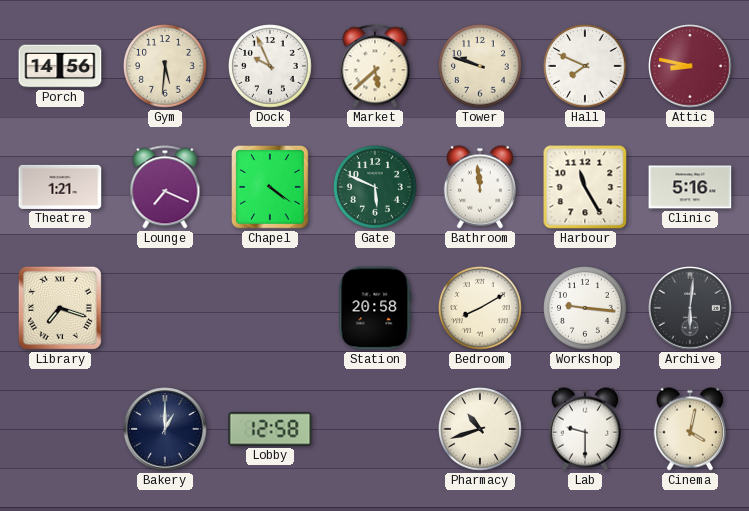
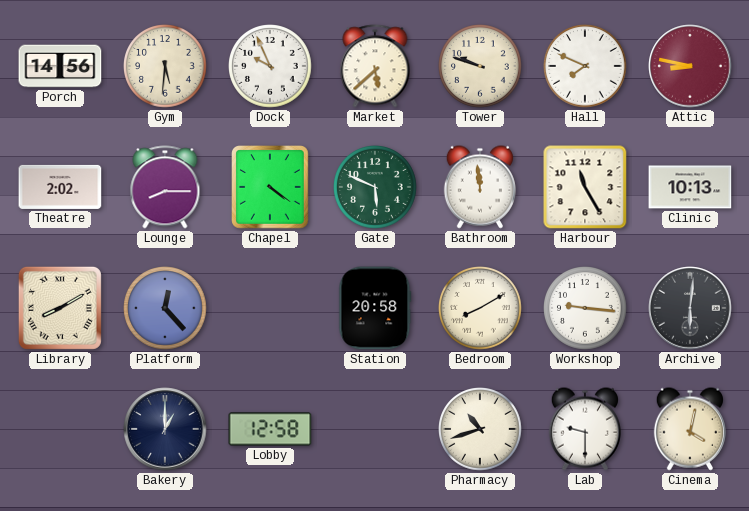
Theatre: 1:21 -> 2:02 (60, 187)
Lounge: 7:19 -> 8:15 (165, 187)
Clinic: 5:16 -> 10:13 (690, 187)
Library: 7:18 -> 8:10 (60, 308)
Platform: none -> 12:23 (166, 309)
